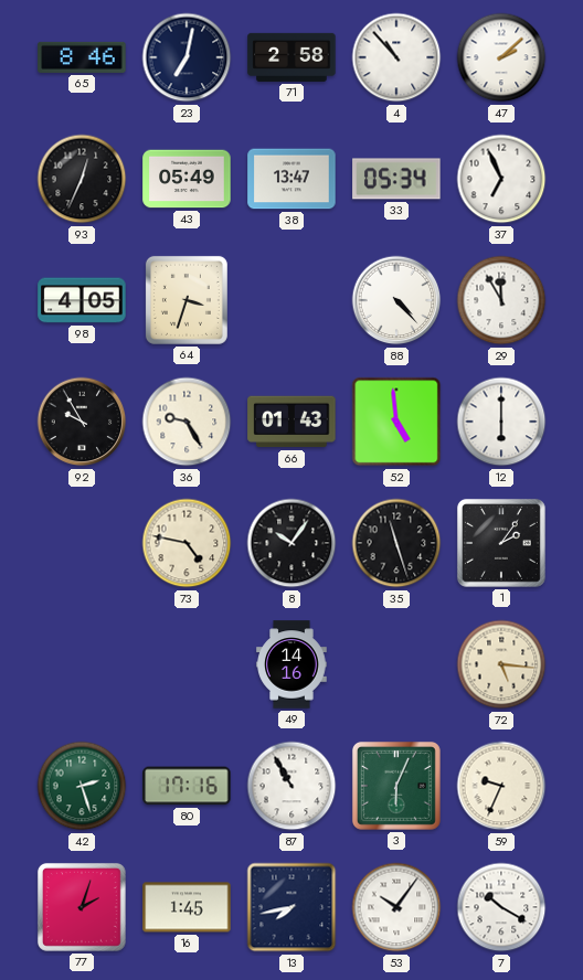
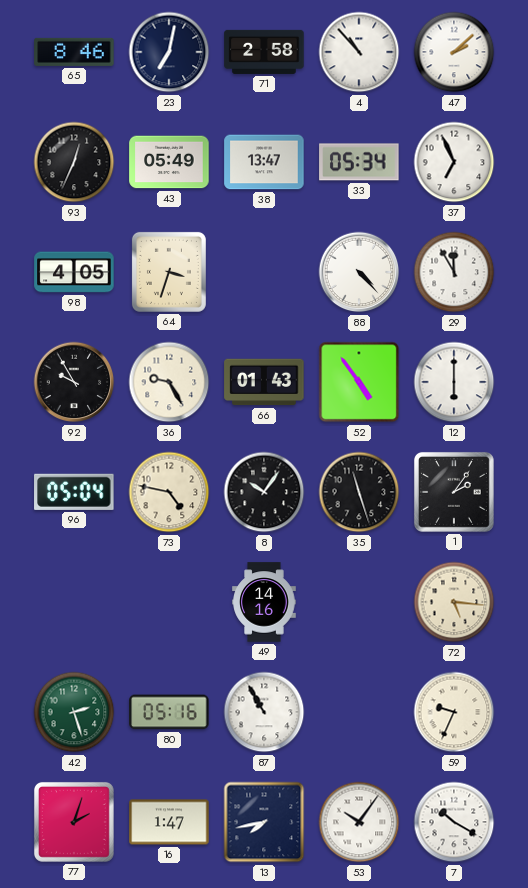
52: 4:59 -> 4:54 (359, 382)
96: none -> 05:04 (74, 492)
80: 17:16 -> 05:16 (169, 712)
3: 6:04 -> none (396, 786)
16: 1:45 -> 1:47 (169, 822)
